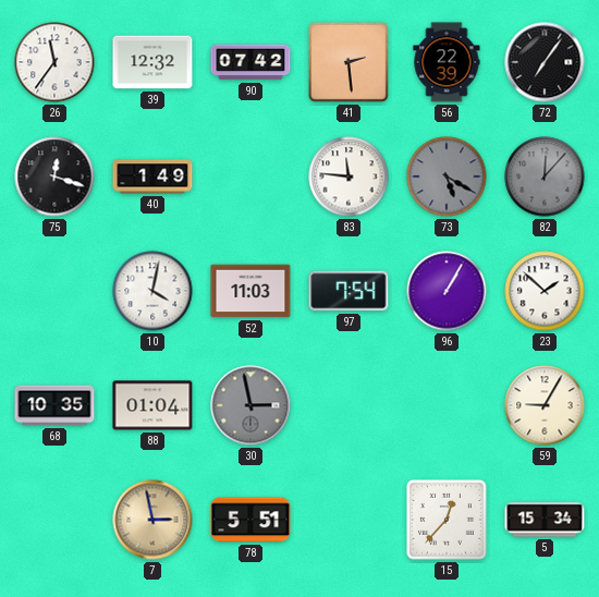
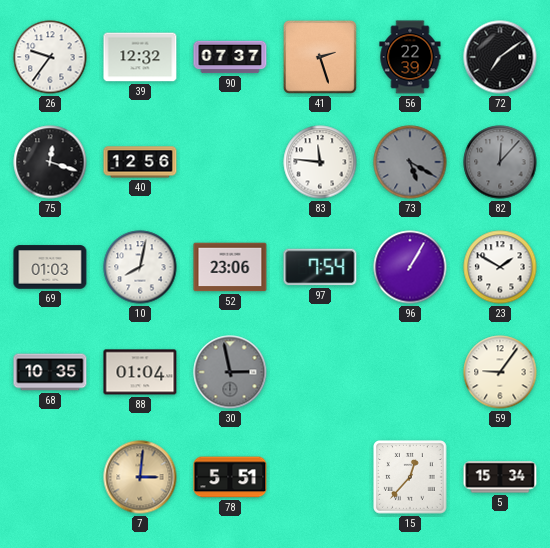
26: 11:36 -> 9:36 (50, 57)
90: 07:42 -> 07:37 (230, 57)
41: 2:29 -> 2:27 (320, 57)
72: 7:06 -> 7:09 (500, 57)
40: 1:49 -> 12:56 (140, 162)
69: none -> 01:03 (50, 267)
10: 4:02 -> 8:02 (140, 267)
52: 11:03 -> 23:06 (230, 267)
23: 1:52 -> 1:50 (500, 267)
59: 9:05 -> 9:06 (500, 372)
7: 2:58 -> 3:01 (140, 477)
